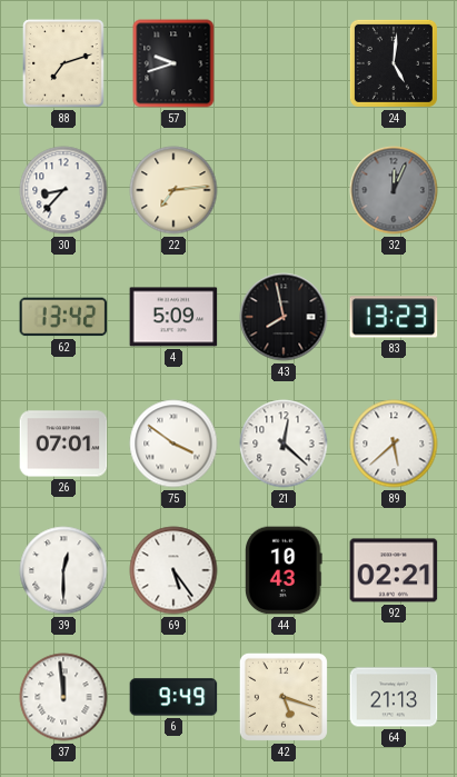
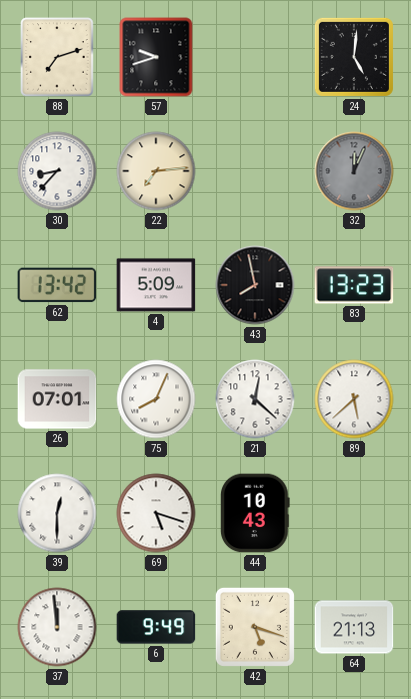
75: 3:51 -> 8:04 (156, 399)
69: 5:24 -> 5:18 (156, 513)
92: 02:21 -> none (394, 570)
